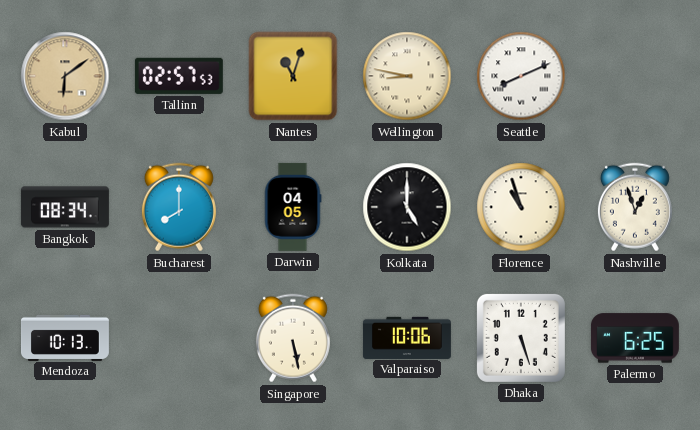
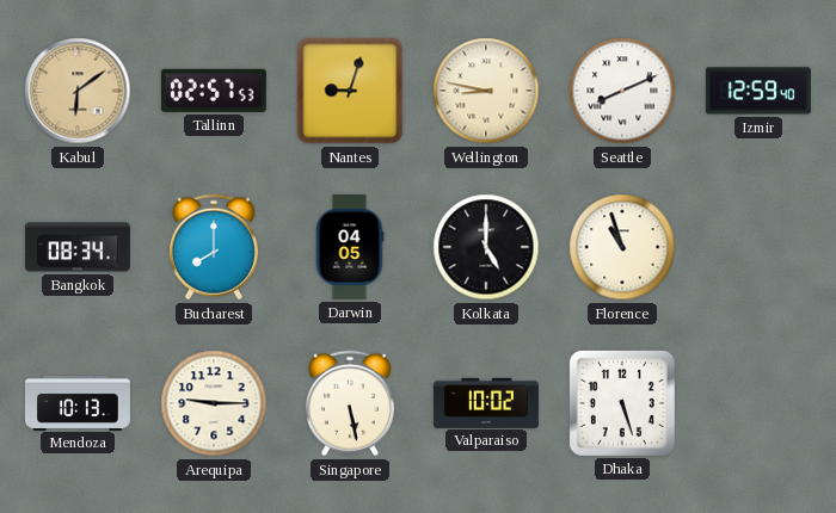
Nantes: 11:03 -> 9:03 (350, 91)
Izmir: none -> 12:59 (758, 91)
Nashville: 12:57 -> none (635, 207)
Arequipa: none -> 9:15 (214, 403)
Valparaiso: 10:06 -> 10:02 (486, 402)
Palermo: 6:25 -> none (635, 338)
